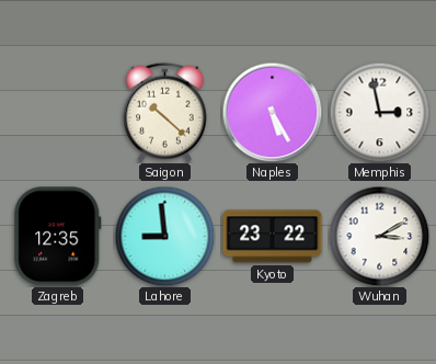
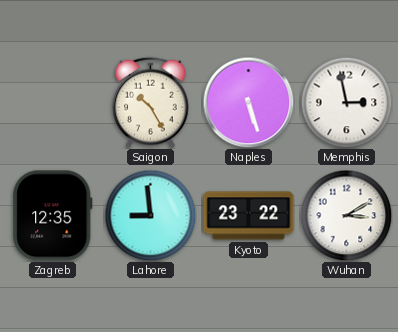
Saigon: 10:22 -> 10:25 (151, 102)
Naples: 5:25 -> 5:27 (248, 102)
